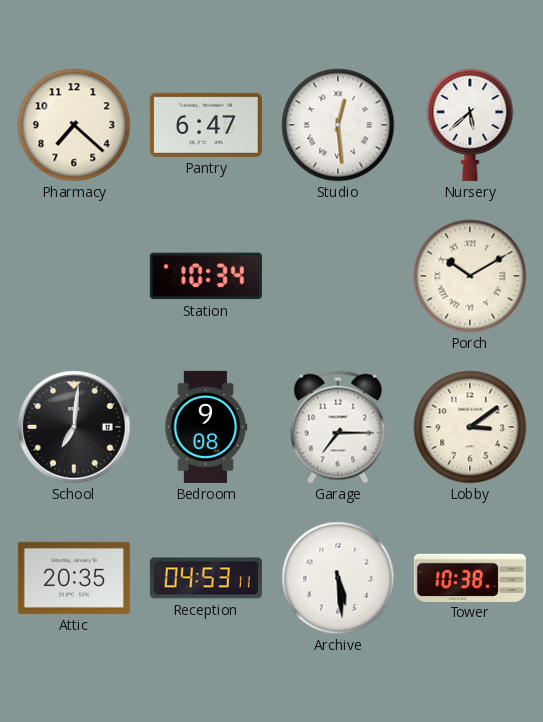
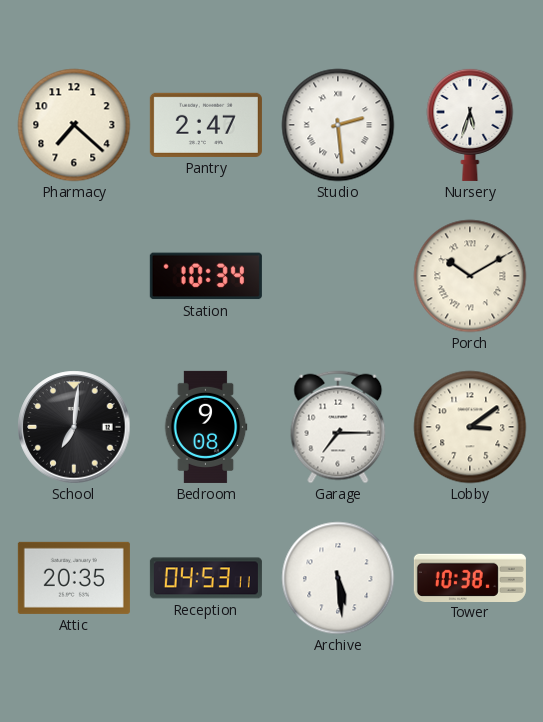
Pantry: 6:47 -> 2:47 (206, 125)
Studio: 12:29 -> 2:29 (338, 125)
Nursery: 5:38 -> 5:33 (470, 124)
